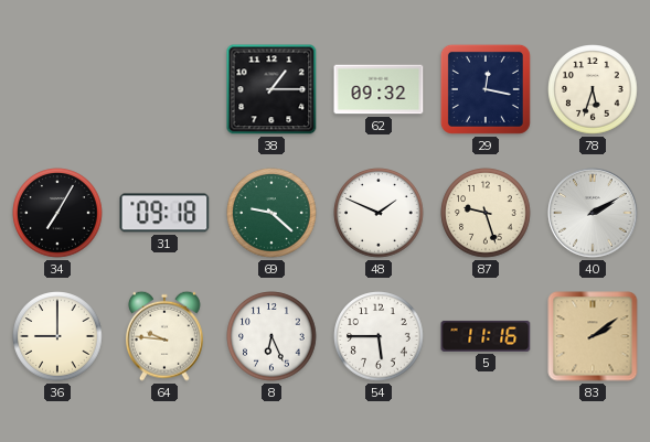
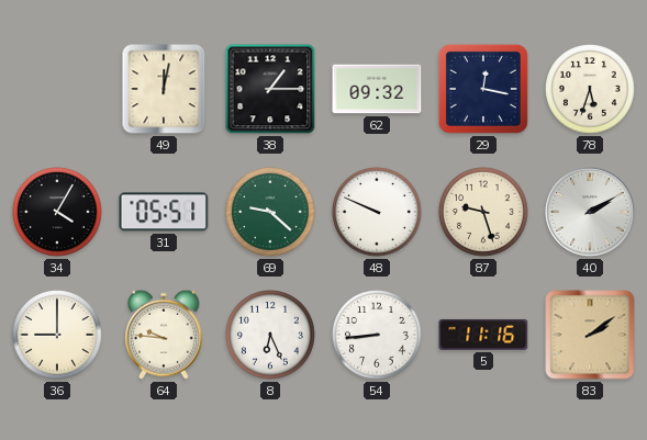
49: none -> 12:02 (164, 89)
34: 7:05 -> 4:05 (57, 212)
31: 09:18 -> 05:51 (164, 212)
48: 1:49 -> 9:49 (377, 212)
54: 5:45 -> 8:44 (377, 335)
